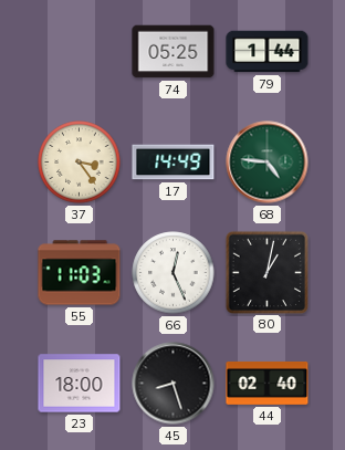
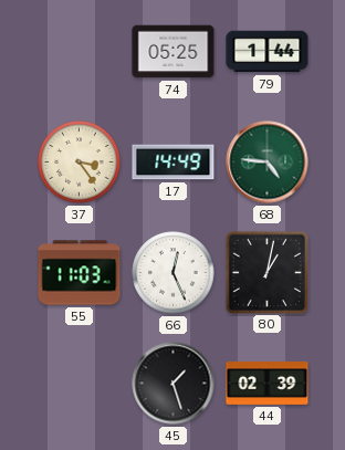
23: 18:00 -> none (80, 384)
45: 8:27 -> 1:27 (174, 384)
44: 02:40 -> 02:39 (268, 383)
